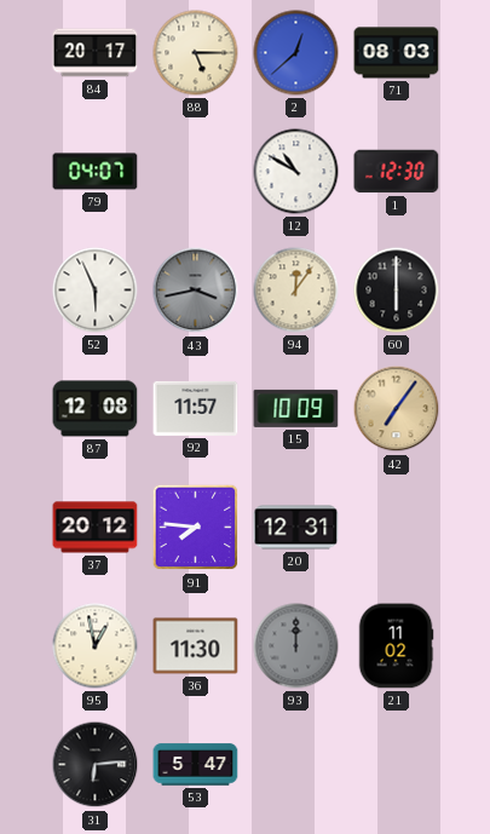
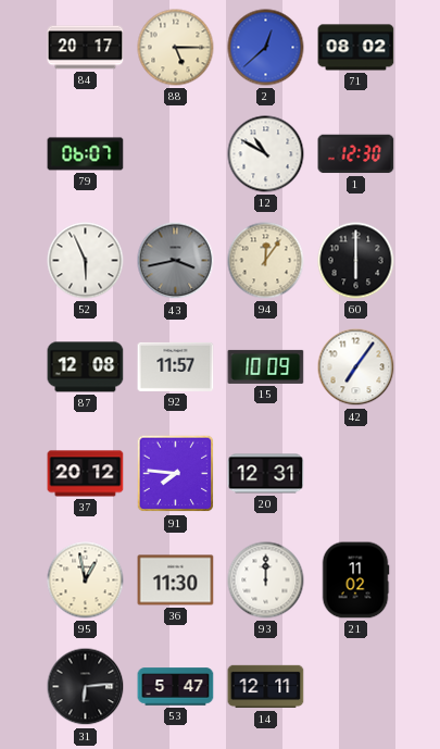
71: 08:03 -> 08:02 (356, 48)
79: 04:07 -> 06:07 (86, 154)
42 dial: champagne -> white (356, 367)
93 dial: grey -> white (266, 581)
14: none -> 12:11 (266, 687)
